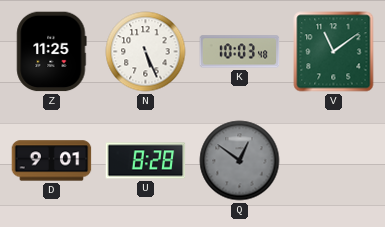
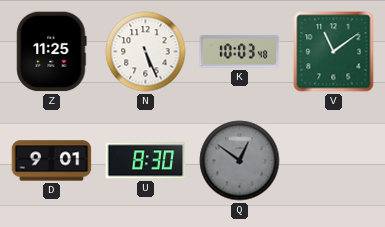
U: 8:28 -> 8:30 (146, 161)
